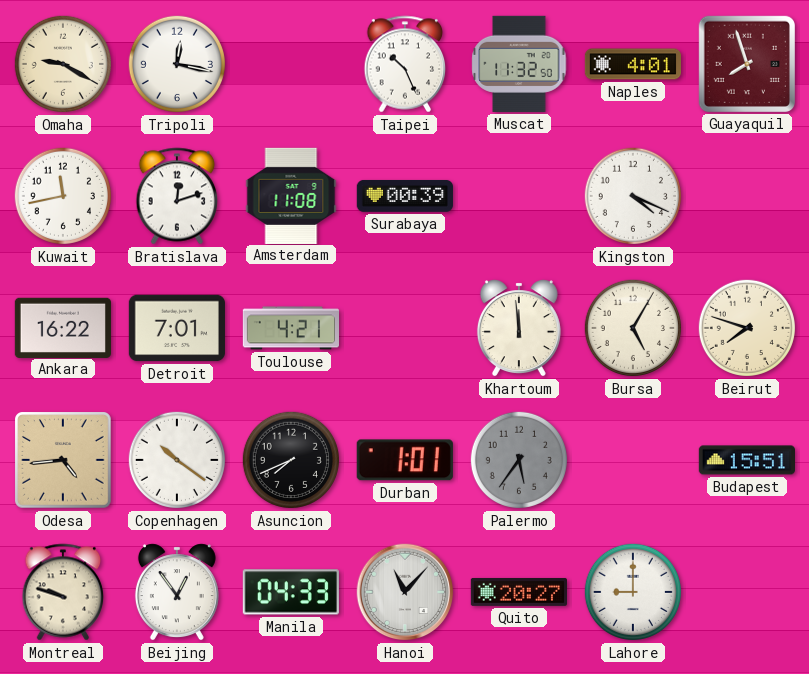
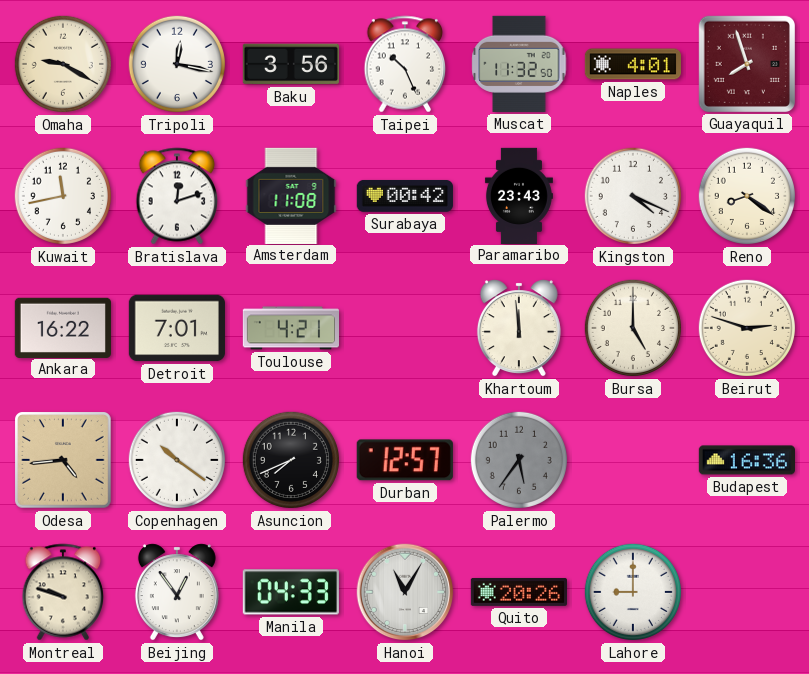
Baku: none -> 3:56 (291, 64)
Surabaya: 00:39 -> 00:42 (405, 196)
Paramaribo: none -> 23:43 (519, 195)
Reno: none -> 8:21 (747, 196)
Bursa: 5:05 -> 5:00 (633, 328)
Beirut: 7:48 -> 2:48 (747, 328)
Durban: 1:01 -> 12:57 (405, 460)
Budapest: 15:51 -> 16:36 (746, 460)
Hanoi: 11:07 -> 11:05 (405, 592)
Quito: 20:27 -> 20:26 (518, 592)
